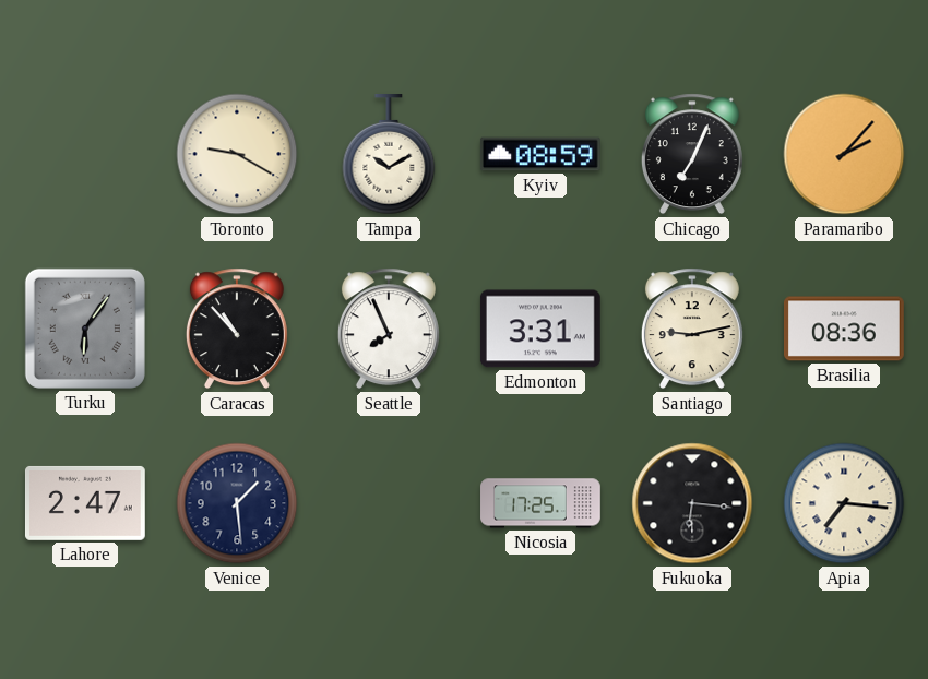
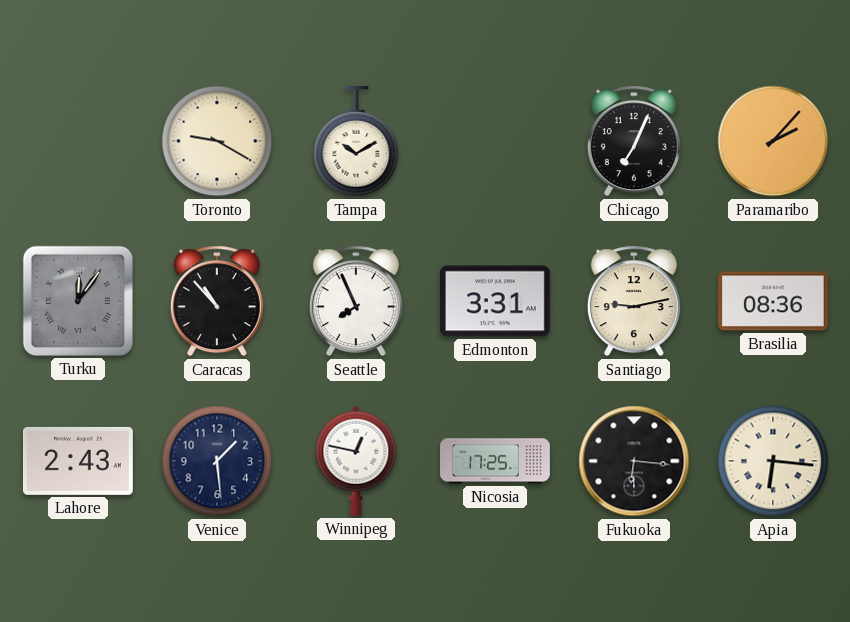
Kyiv: 08:59 -> none (540, 154)
Turku: 6:06 -> 12:06 (78, 301)
Lahore: 2:47 -> 2:43 (78, 461)
Winnipeg: none -> 12:47 (356, 461)
Apia: 7:16 -> 6:16 (773, 461)
